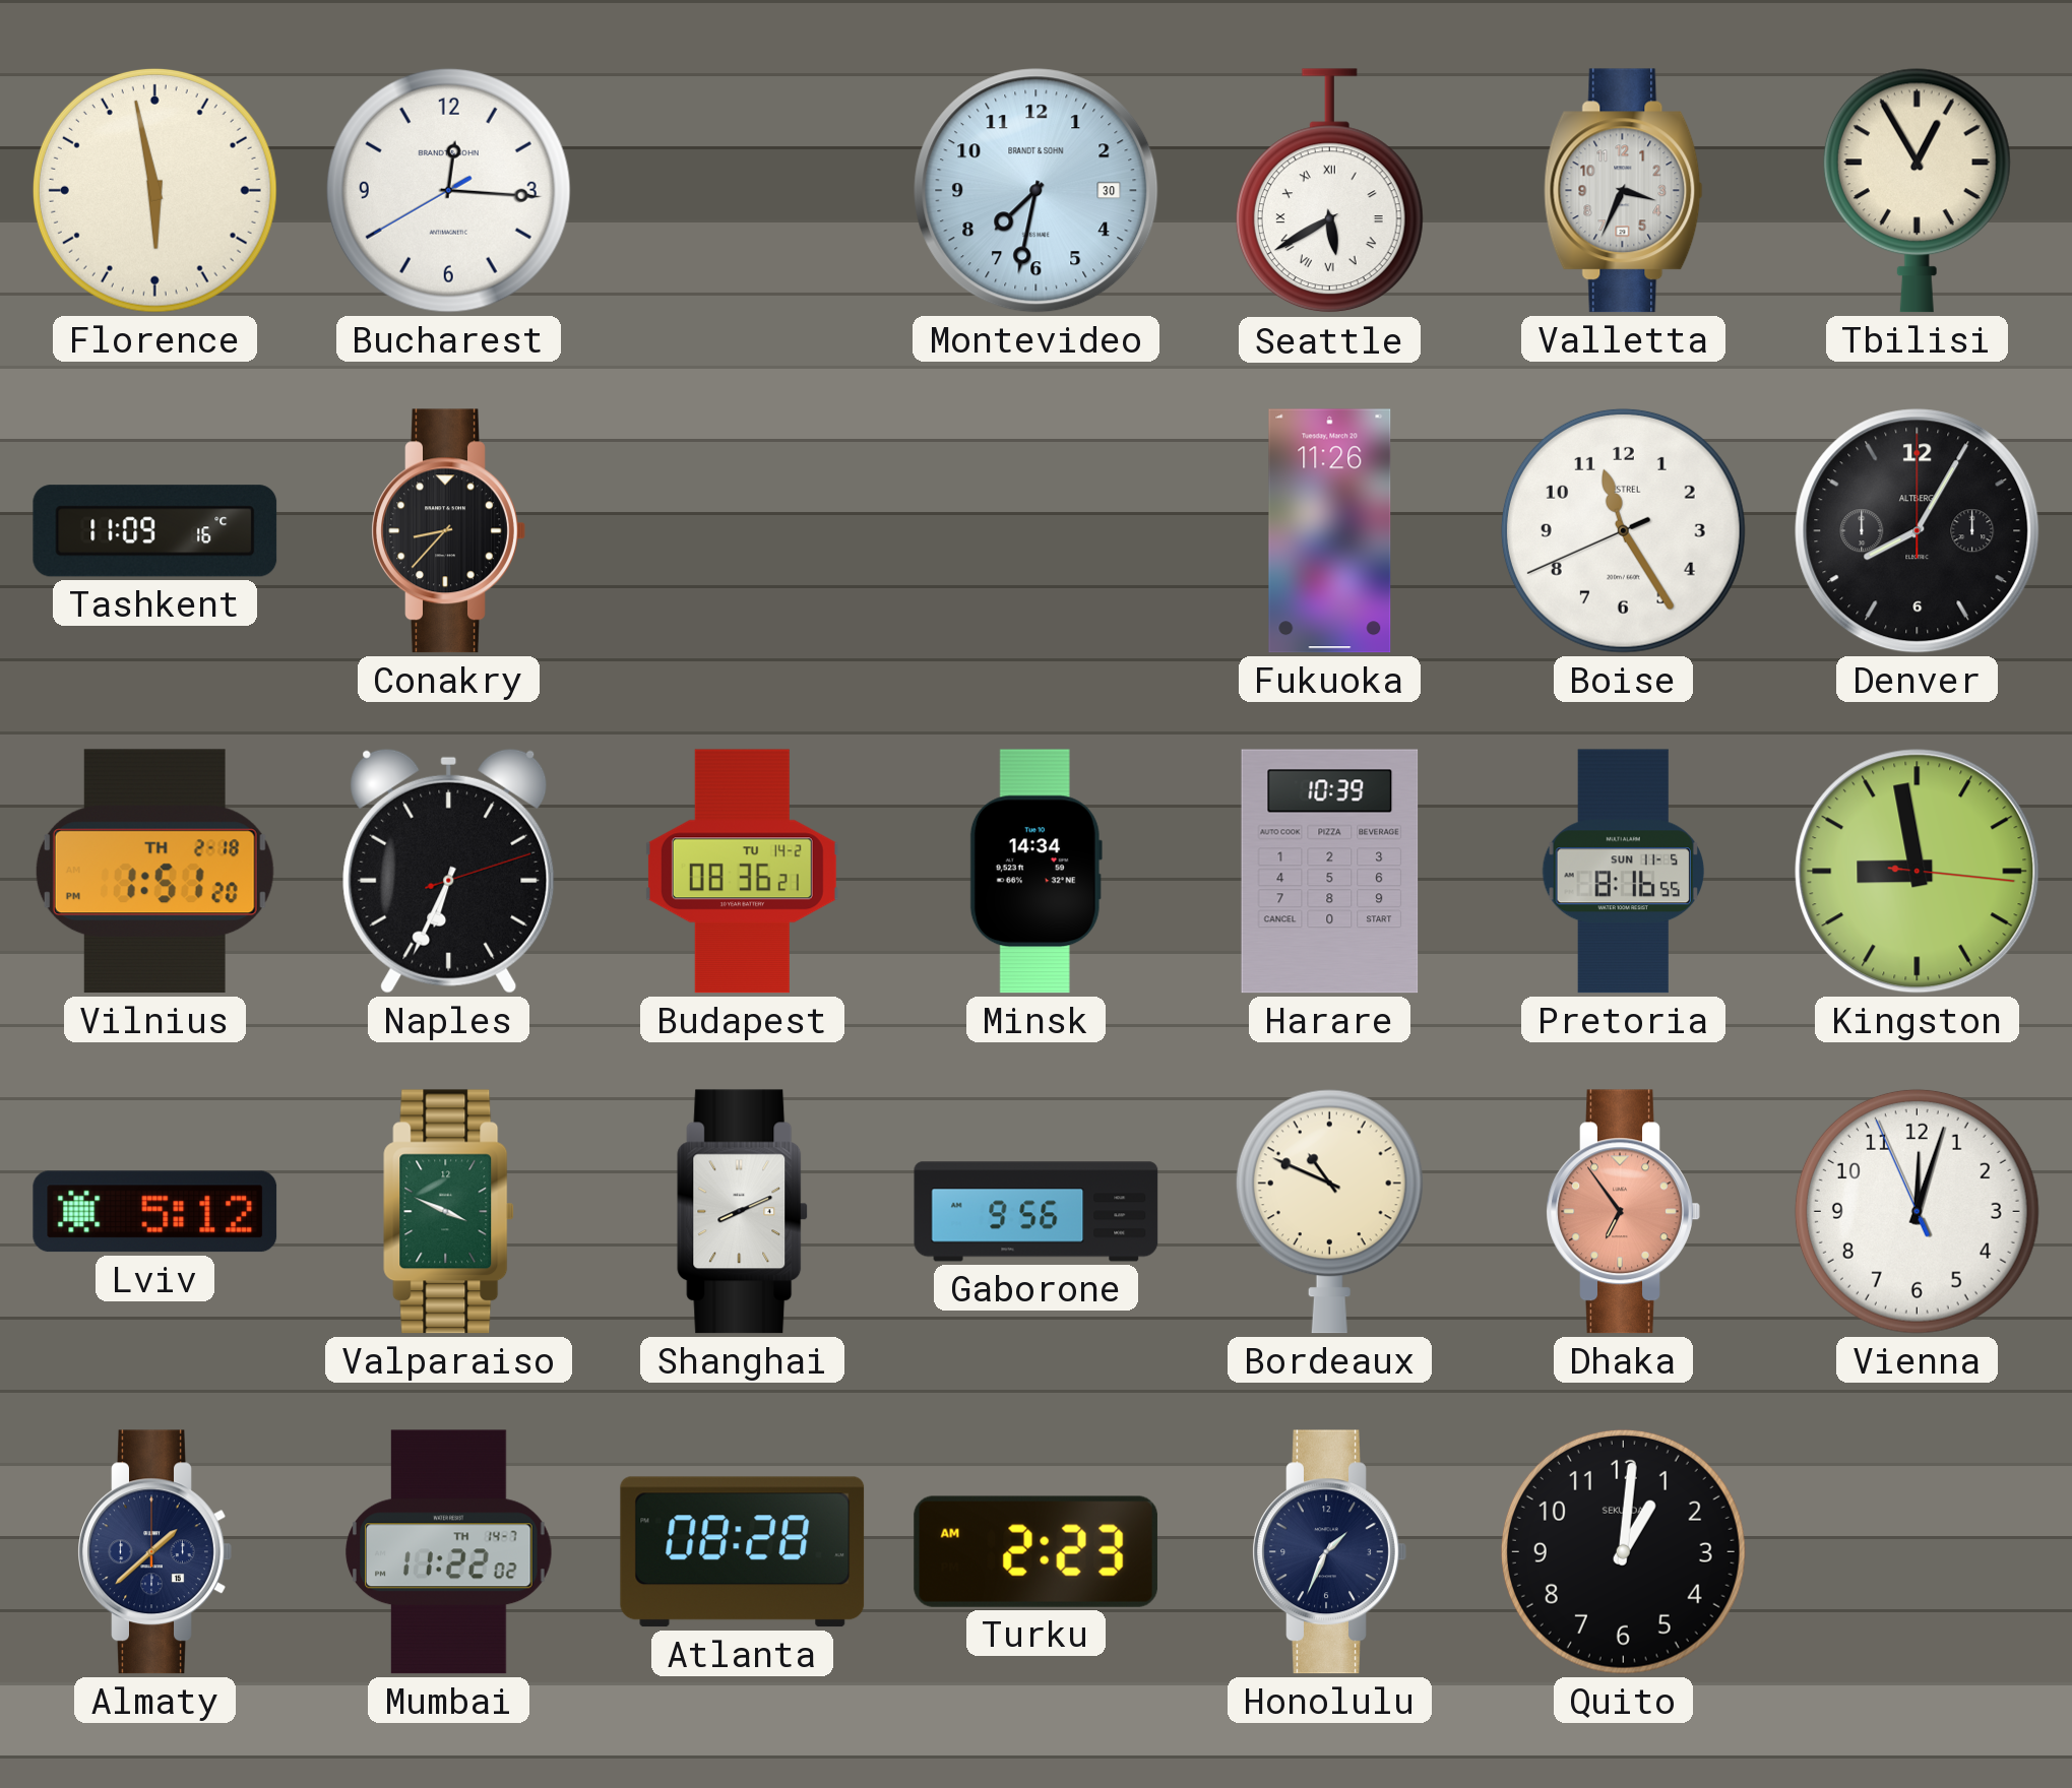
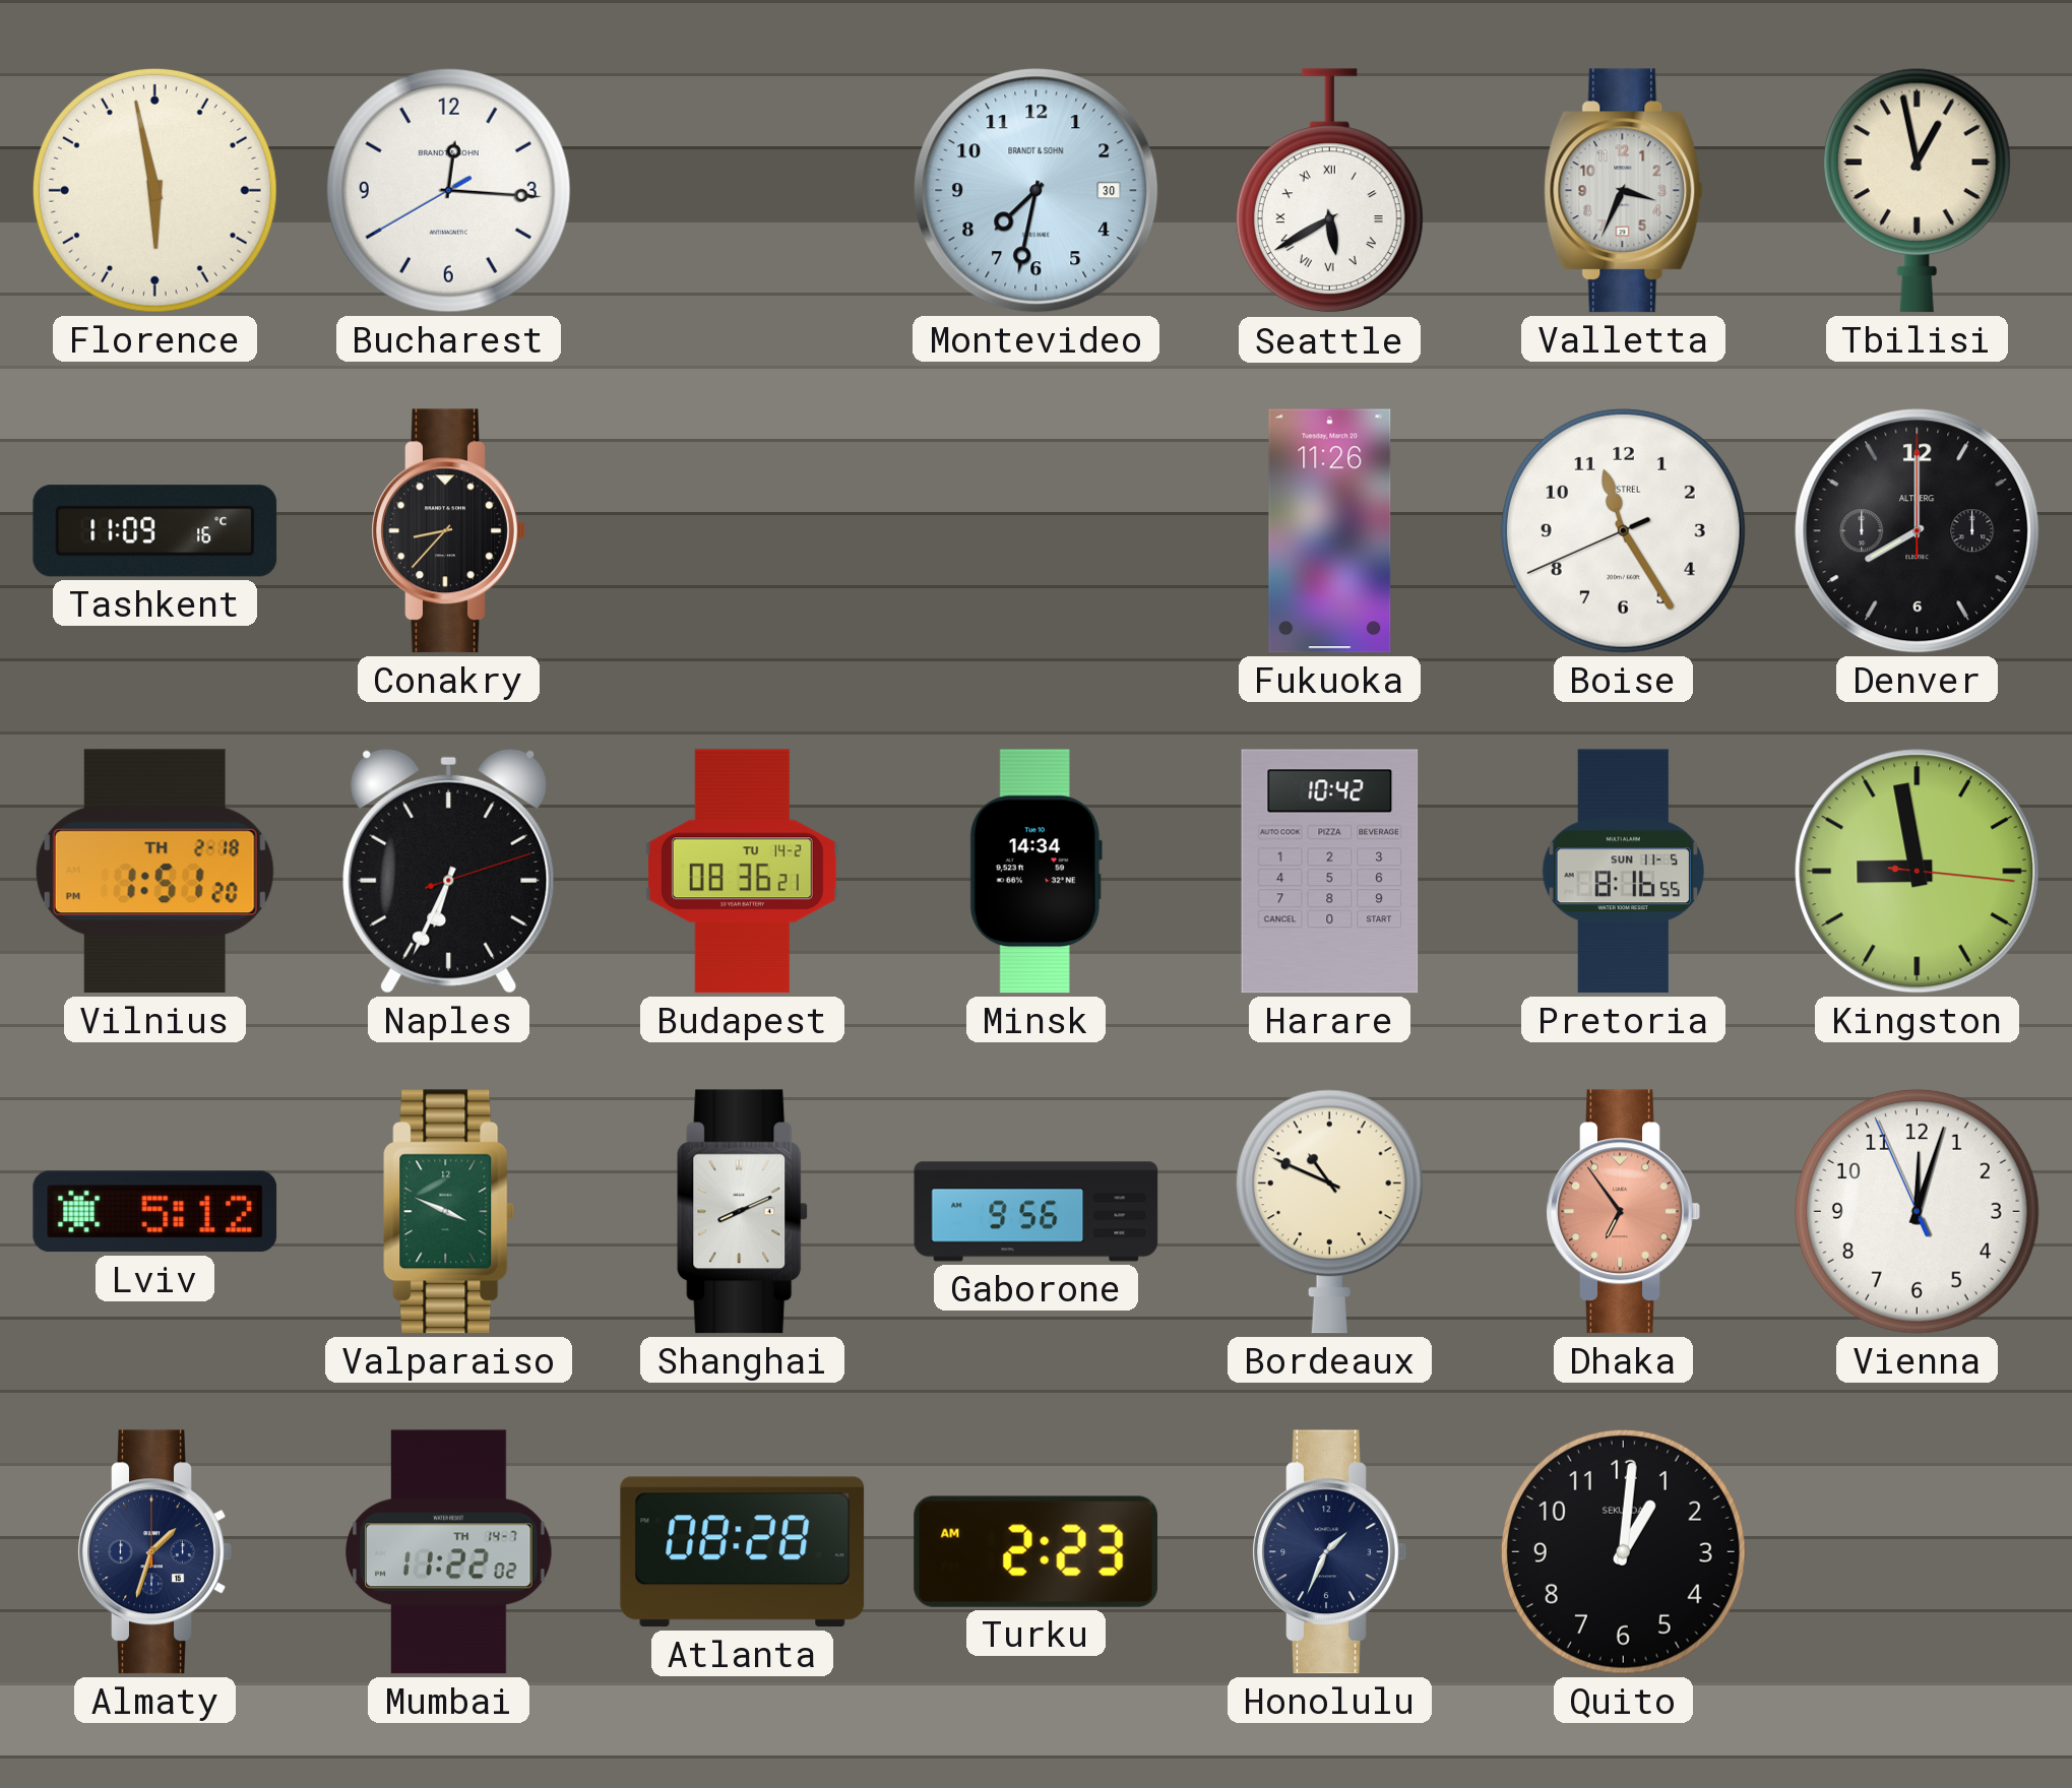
Tbilisi: 12:55 -> 12:58 (1917, 190)
Denver: 8:05 -> 8:00 (1918, 531)
Harare: 10:39 -> 10:42 (1330, 872)
Almaty: 1:38 -> 1:33 (154, 1552)
